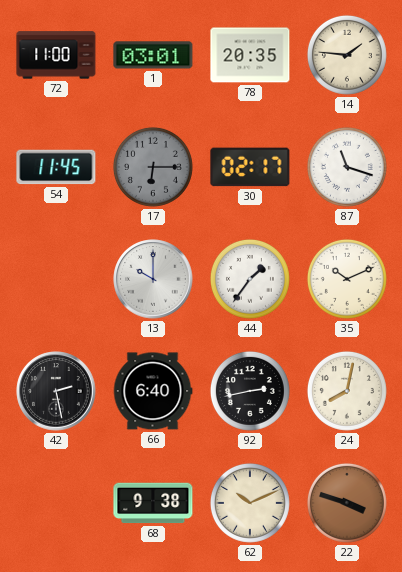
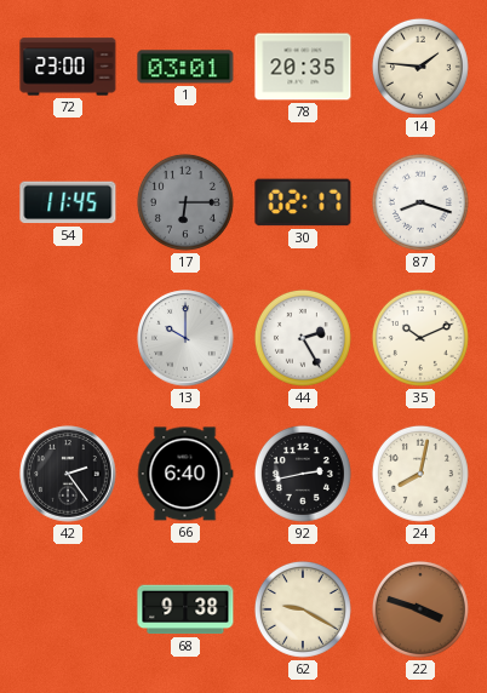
72: 11:00 -> 23:00 (68, 67)
87: 11:18 -> 8:18 (420, 202)
44: 1:36 -> 2:25 (303, 338)
42: 2:28 -> 2:24 (68, 474)
62: 10:11 -> 9:20 (303, 609)
